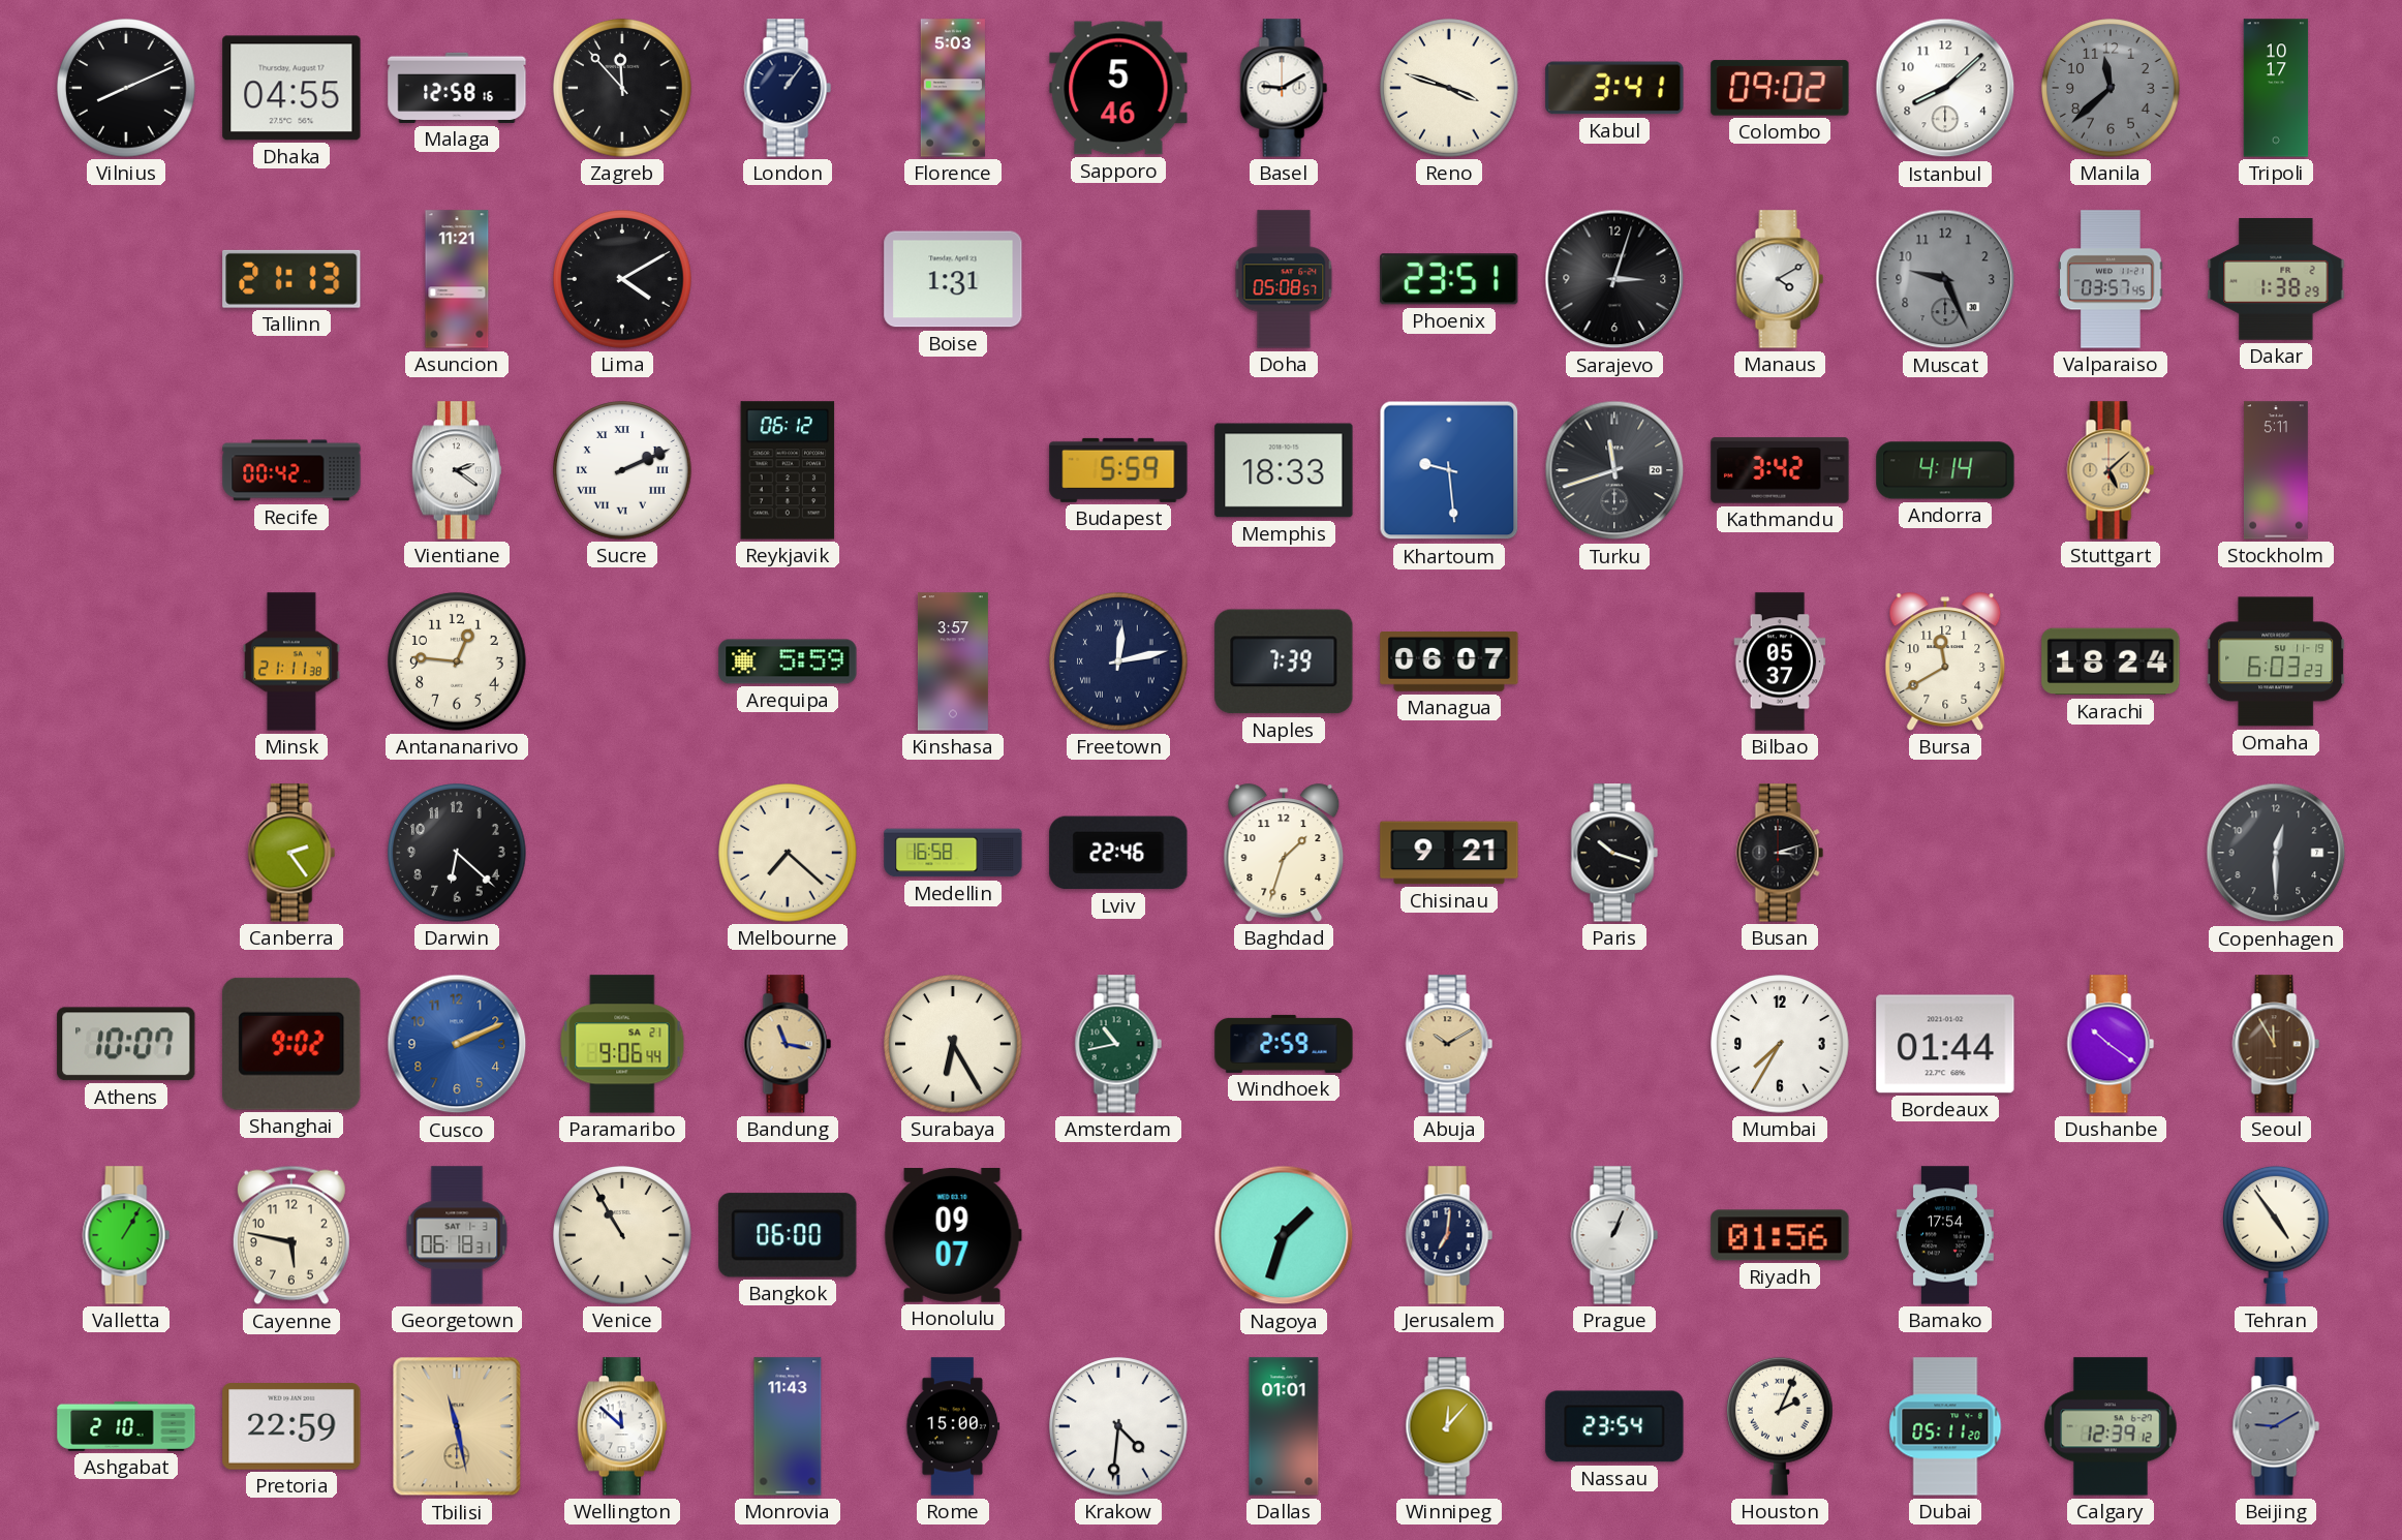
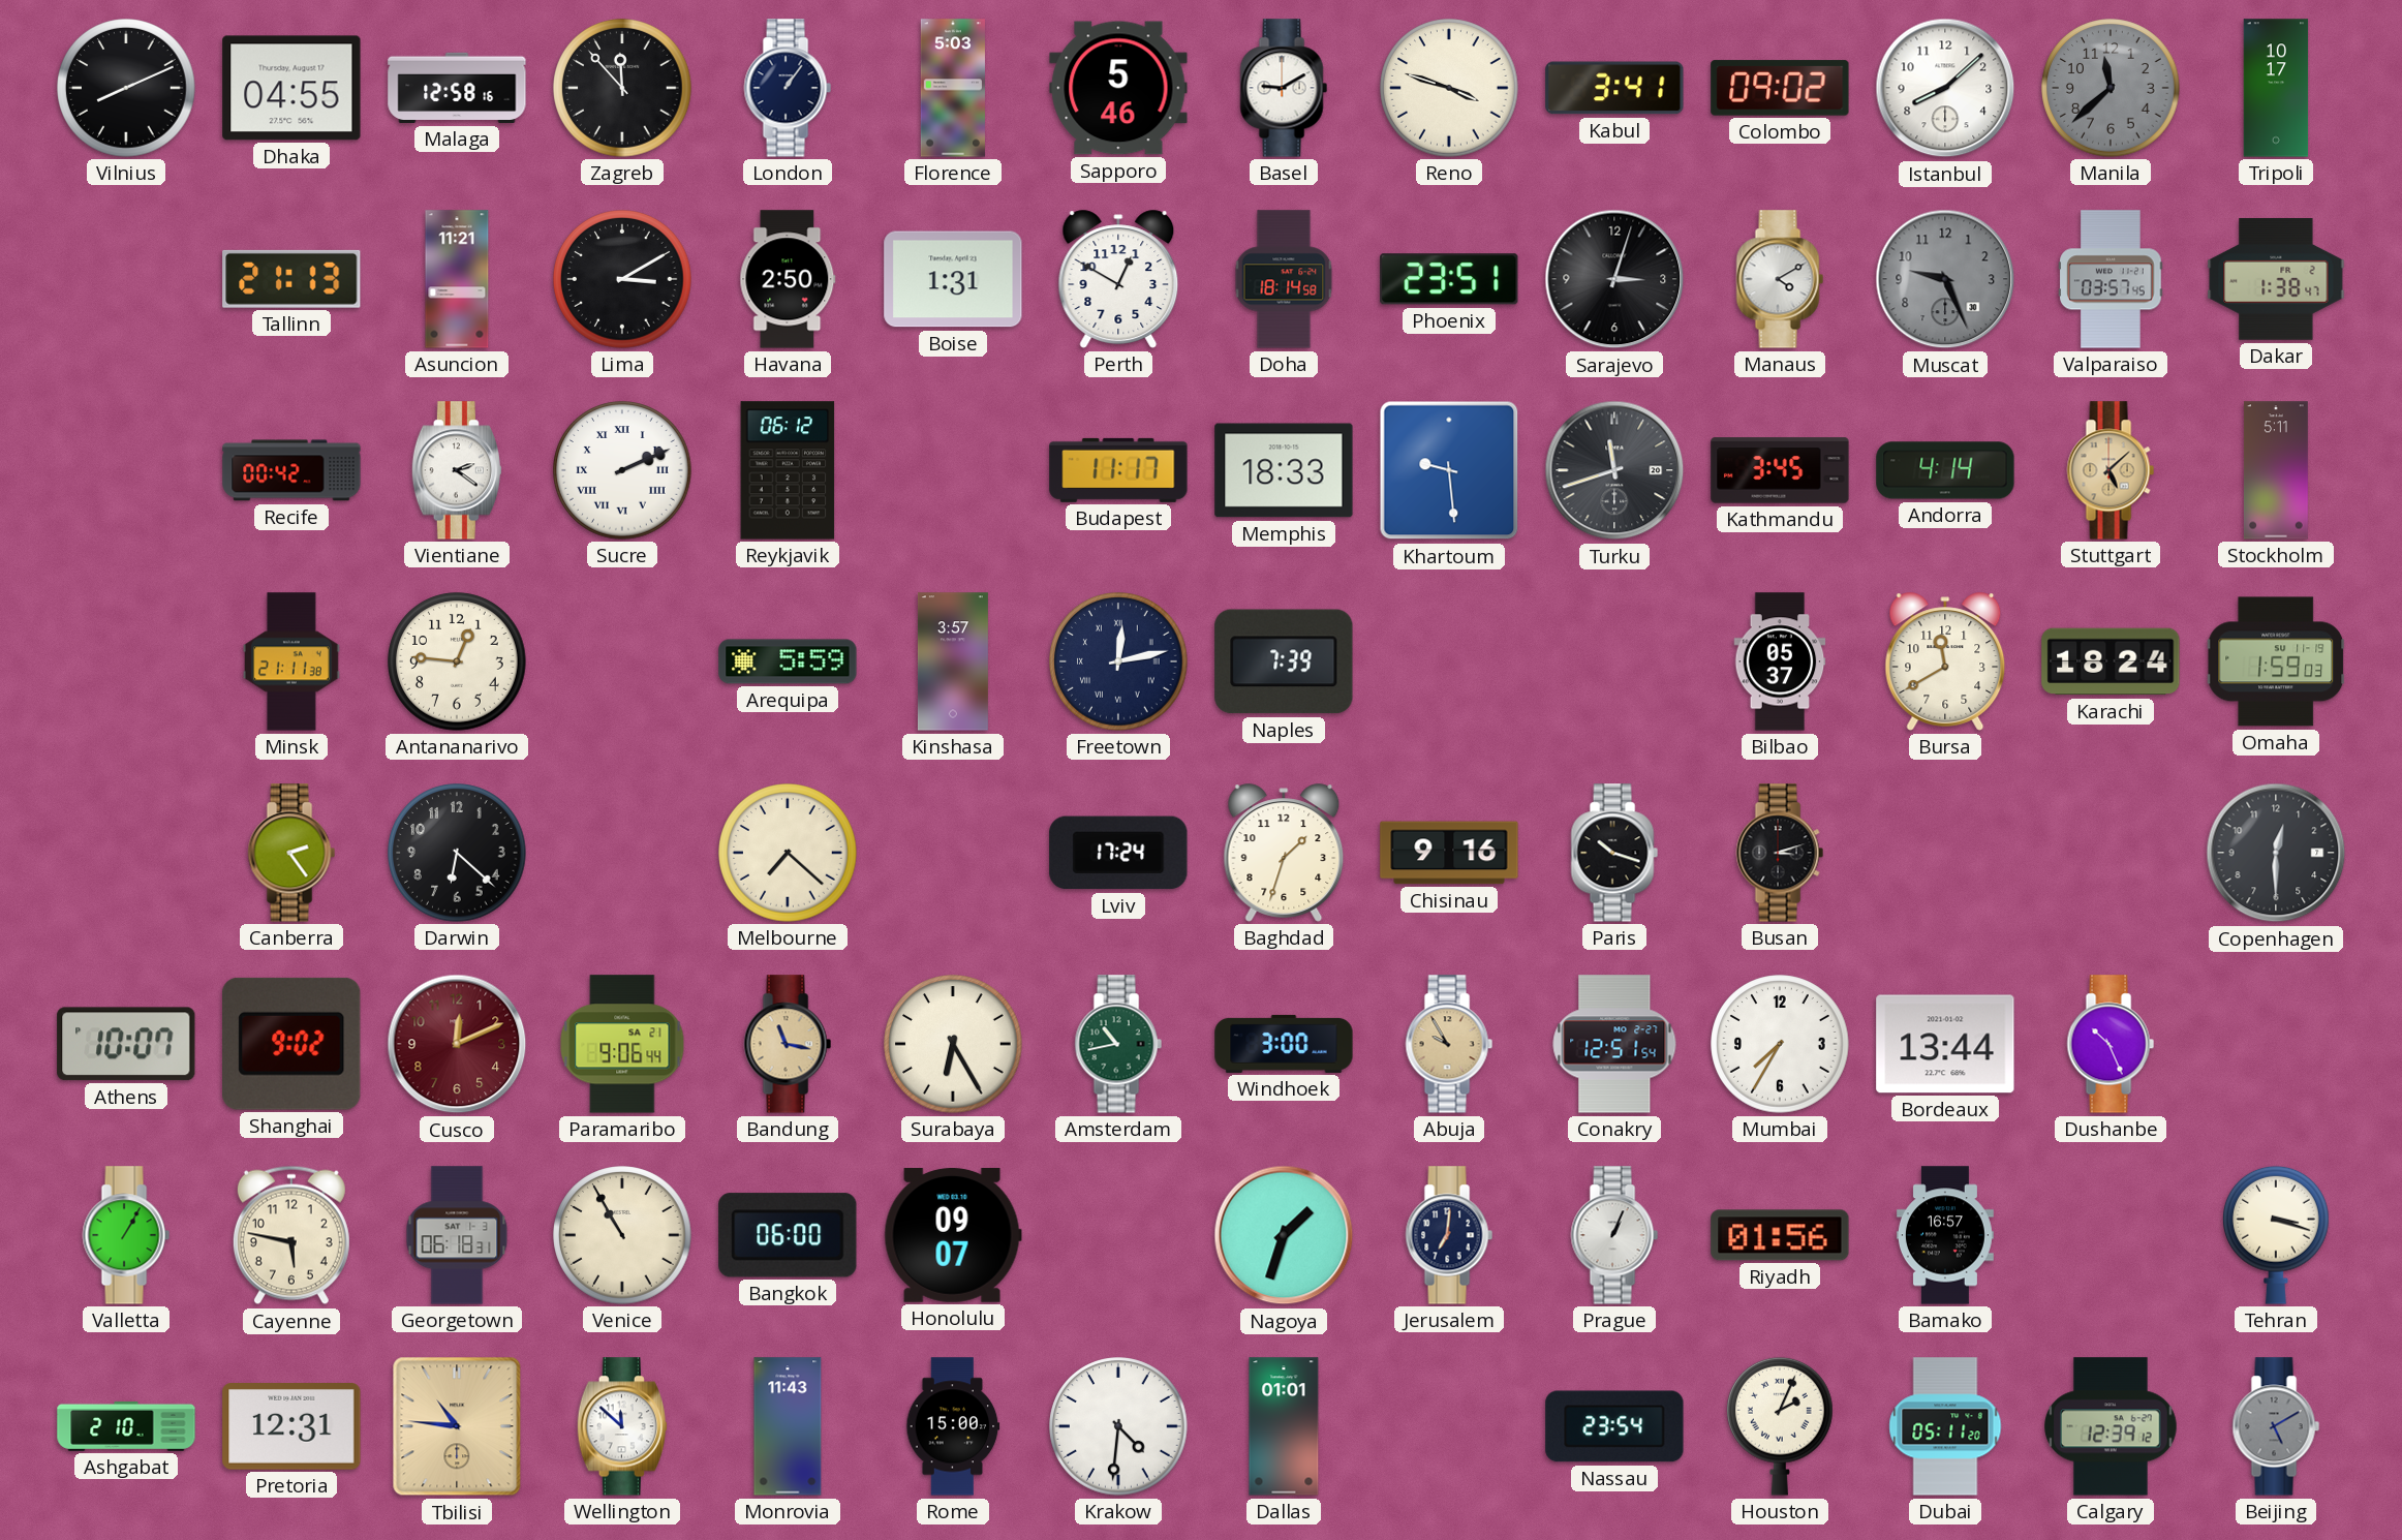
Lima: 4:10 -> 3:10 (622, 279)
Havana: none -> 2:50 (788, 279)
Perth: none -> 12:50 (1118, 279)
Doha: 05:08 -> 18:14 (1284, 279)
Dakar: 1:38:29 -> 1:38:47 (2276, 280)
Budapest: 5:59 -> 11:17 (1118, 470)
Kathmandu: 3:42 -> 3:45 (1780, 470)
Managua: 06:07 -> none (1449, 663)
Omaha: 6:03 -> 1:59 (2276, 661)
Medellin: 16:58 -> none (953, 853)
Lviv: 22:46 -> 17:24 (1118, 853)
Chisinau: 9:21 -> 9:16 (1449, 853)
Cusco: 2:11 -> 12:11 (457, 1044)
Cusco dial: blue -> burgundy (457, 1044)
Windhoek: 2:59 -> 3:00 (1284, 1044)
Abuja: 10:10 -> 9:55 (1449, 1044)
Conakry: none -> 12:51 (1614, 1044)
Bordeaux: 01:44 -> 13:44 (1945, 1044)
Dushanbe: 10:21 -> 10:26 (2111, 1044)
Seoul: 11:55 -> none (2276, 1044)
Bamako: 17:54 -> 16:57 (1945, 1235)
Tehran: 4:54 -> 3:18 (2277, 1235)
Pretoria: 22:59 -> 12:31 (291, 1427)
Tbilisi: 11:28 -> 10:46 (457, 1426)
Winnipeg: 12:07 -> none (1449, 1426)
Beijing: 9:10 -> 5:10 (2276, 1426)
